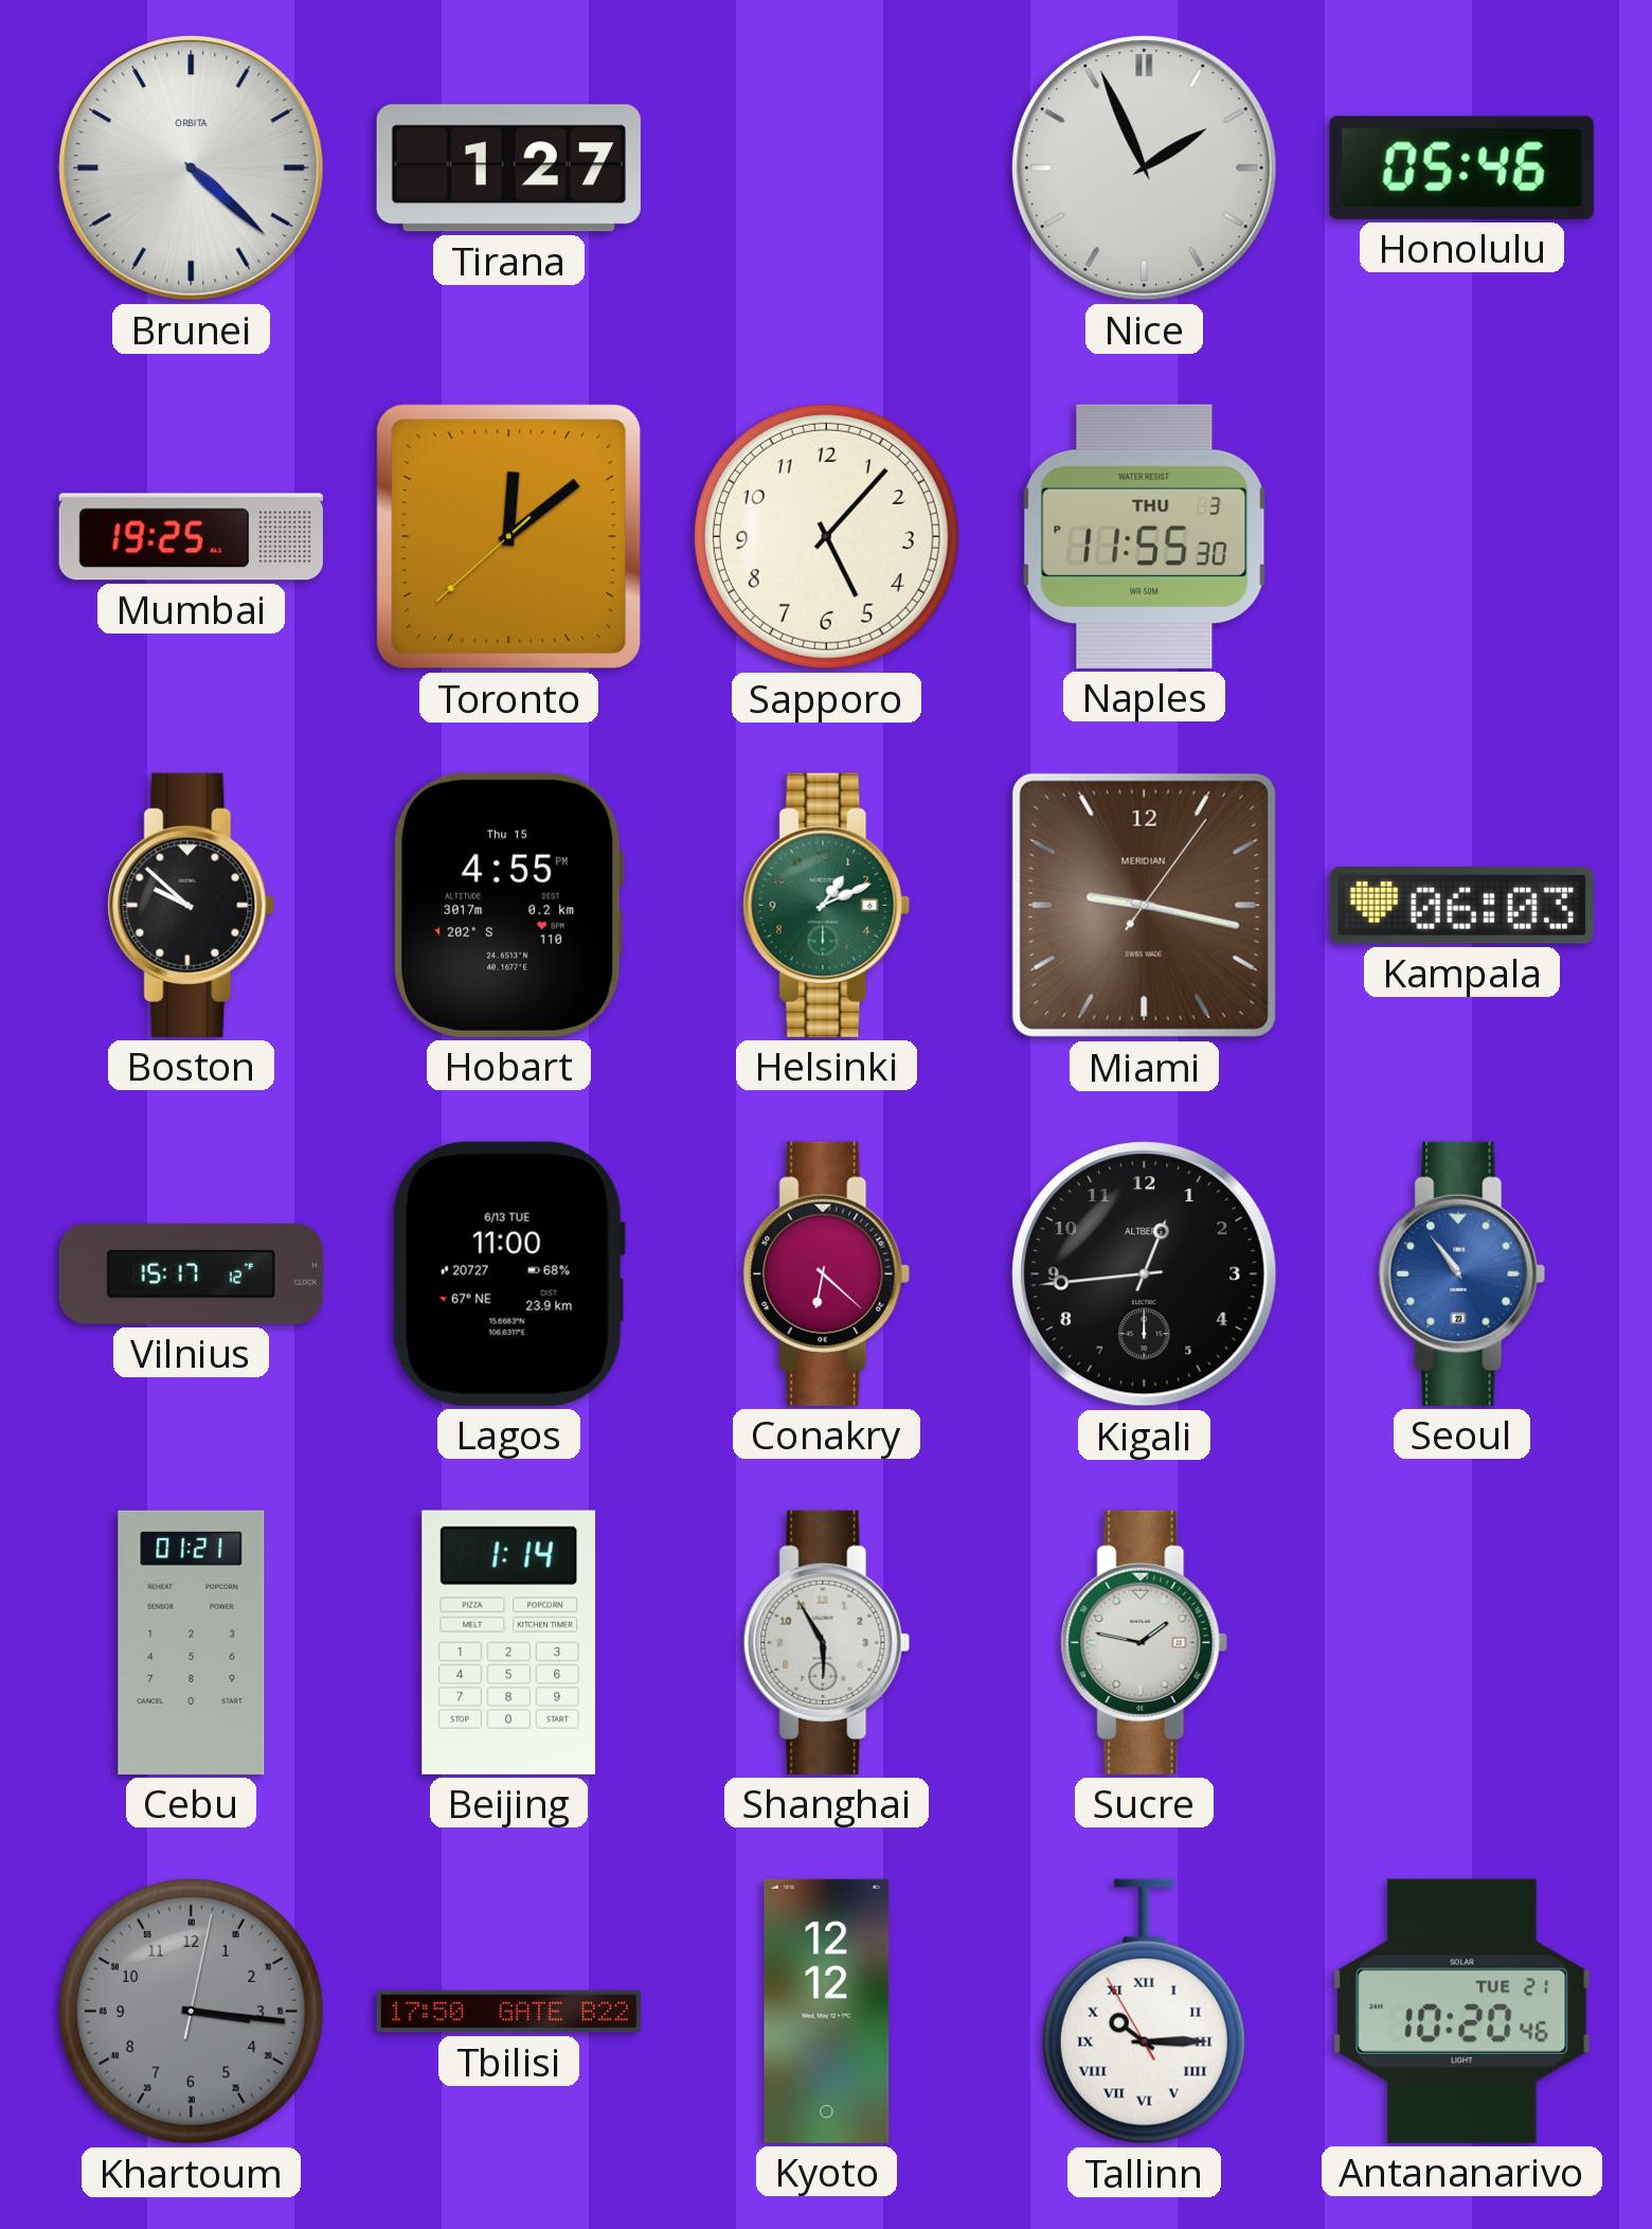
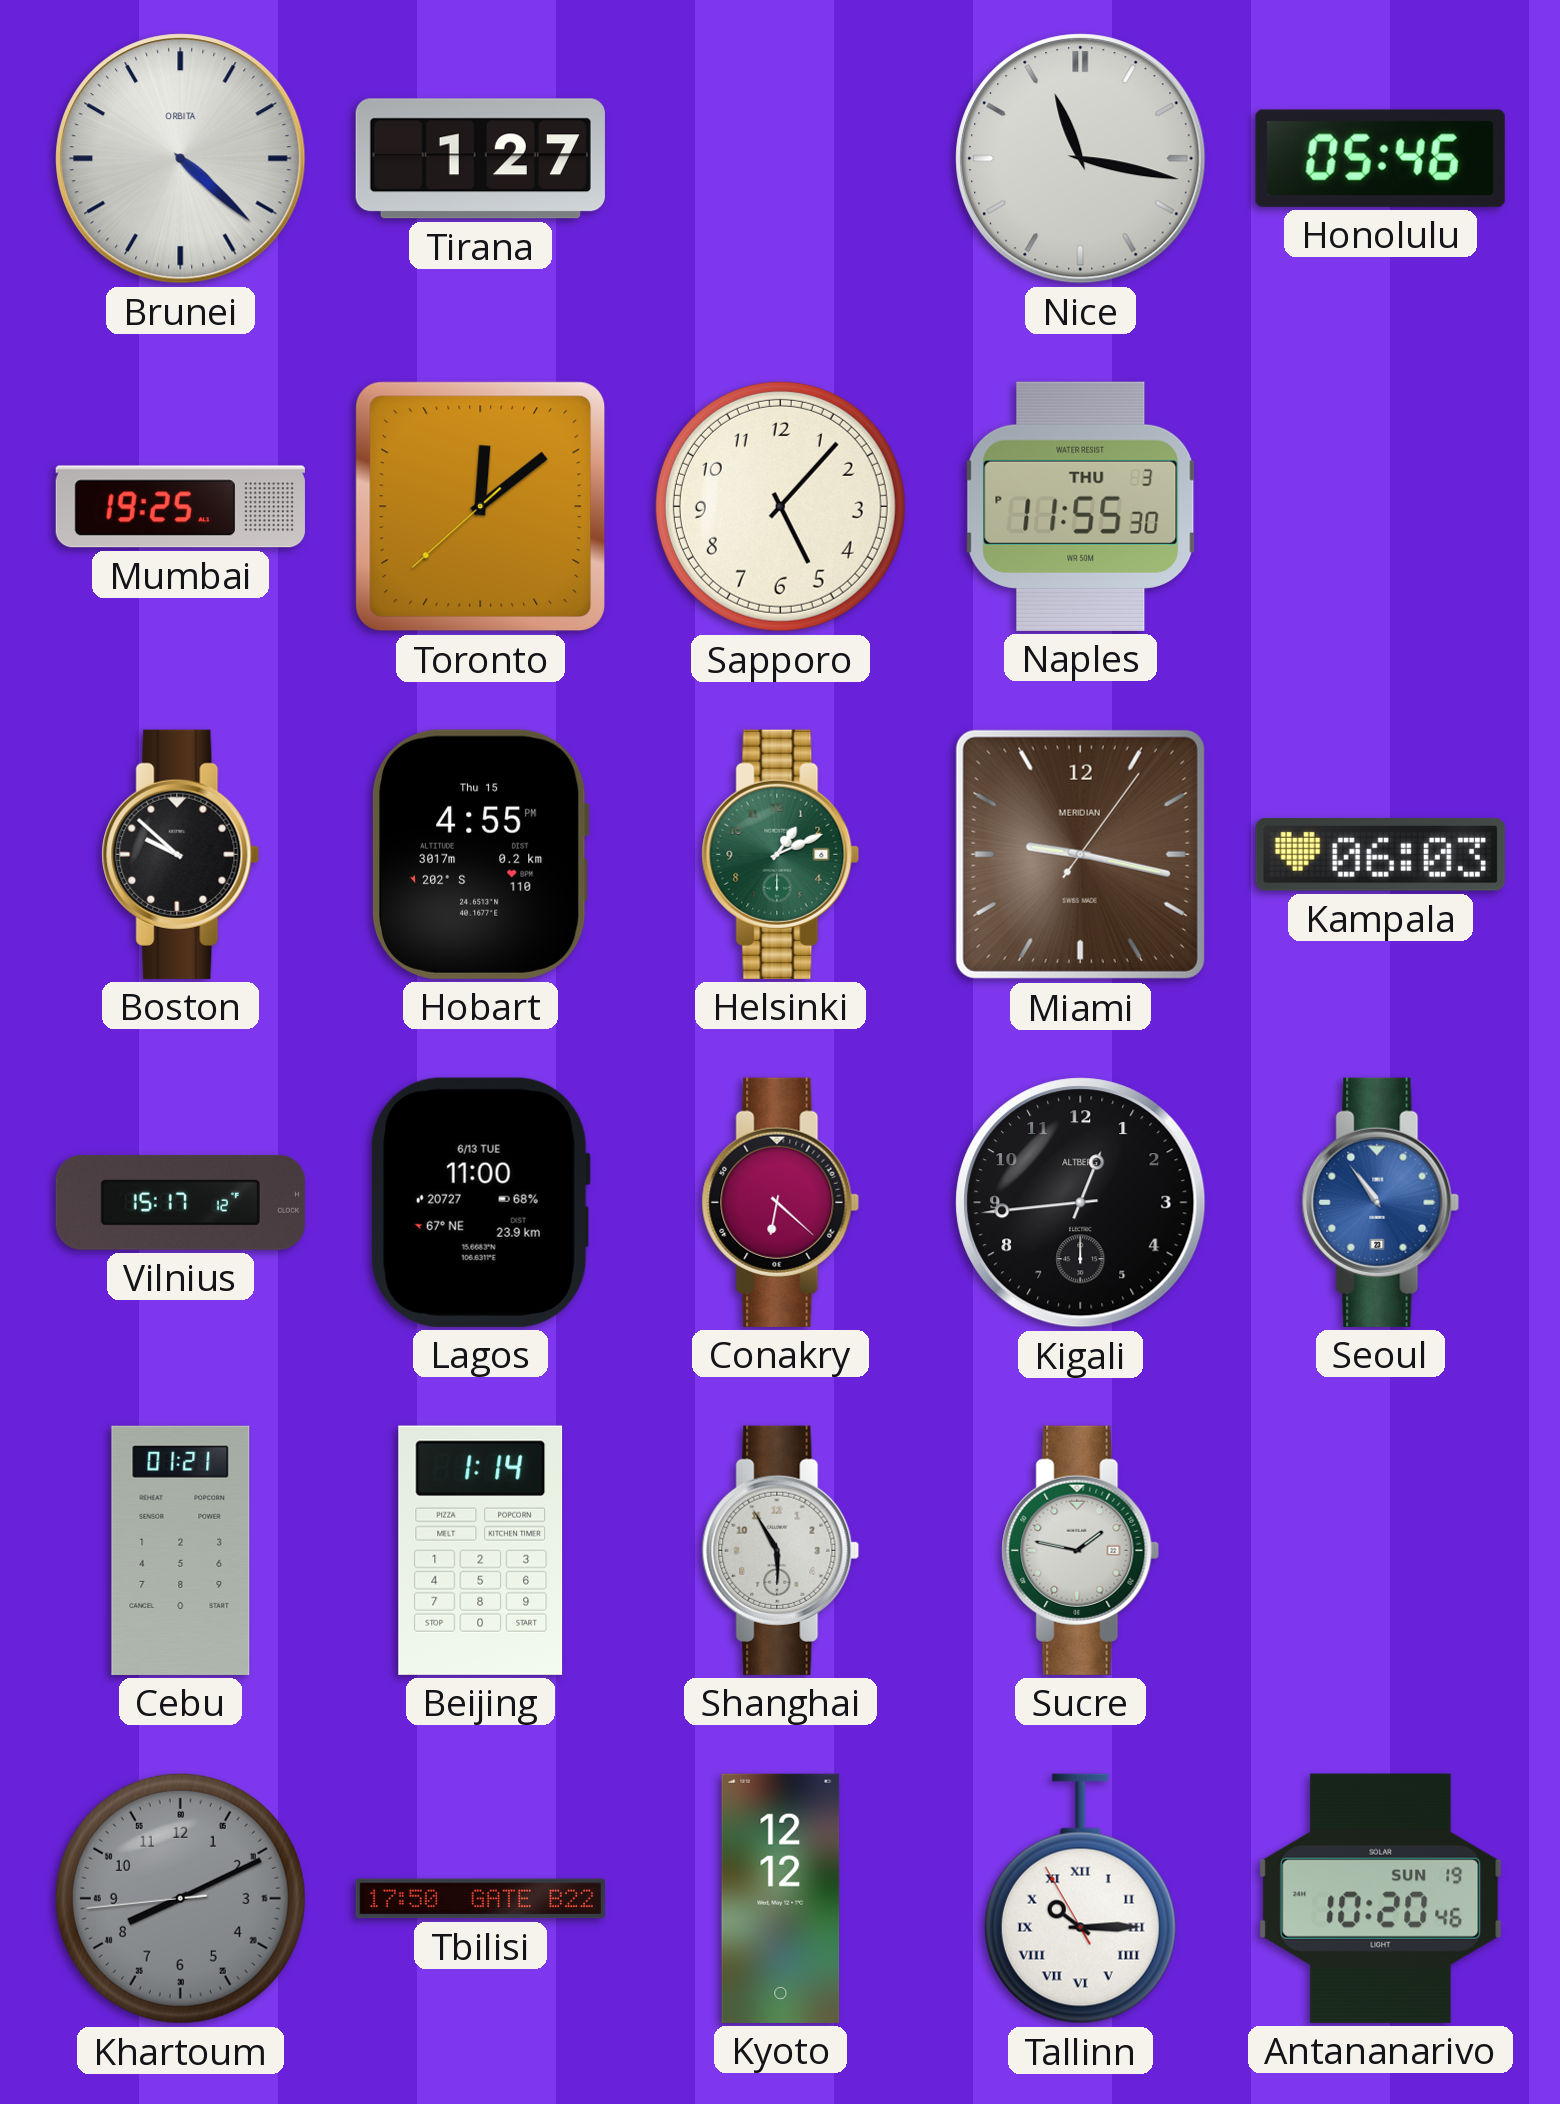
Nice: 1:56 -> 11:17 (1081, 159)
Khartoum: 3:16 -> 8:10 (180, 1898)
Antananarivo date: TUE 21 -> SUN 19 (1381, 1898)
